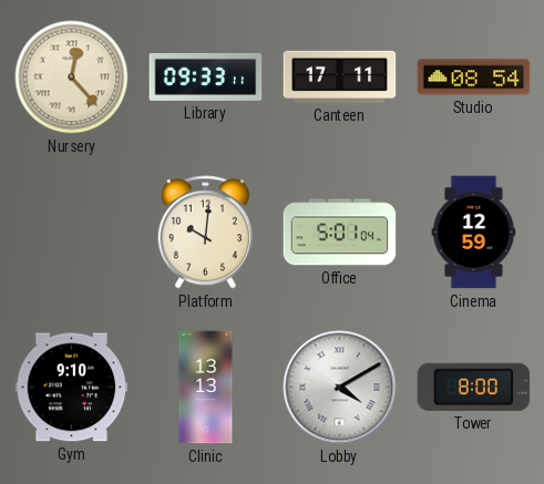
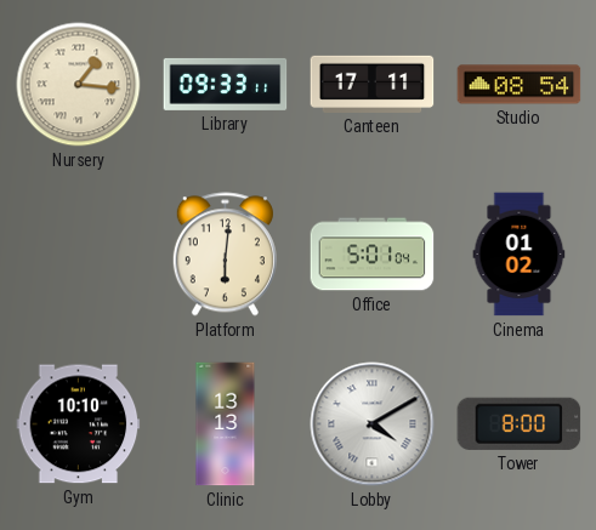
Nursery: 12:23 -> 1:16 (79, 85)
Platform: 10:01 -> 6:01 (225, 255)
Cinema: 12:59 -> 01:02 (520, 255)
Gym: 9:10 -> 10:10 (79, 424)
